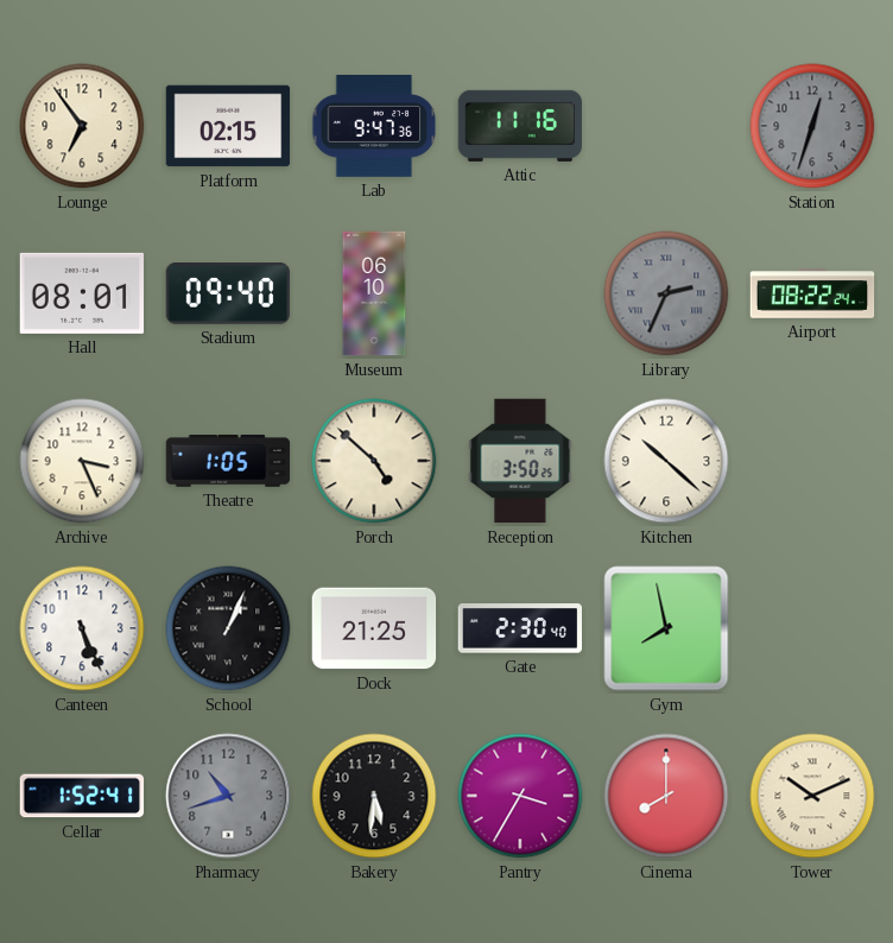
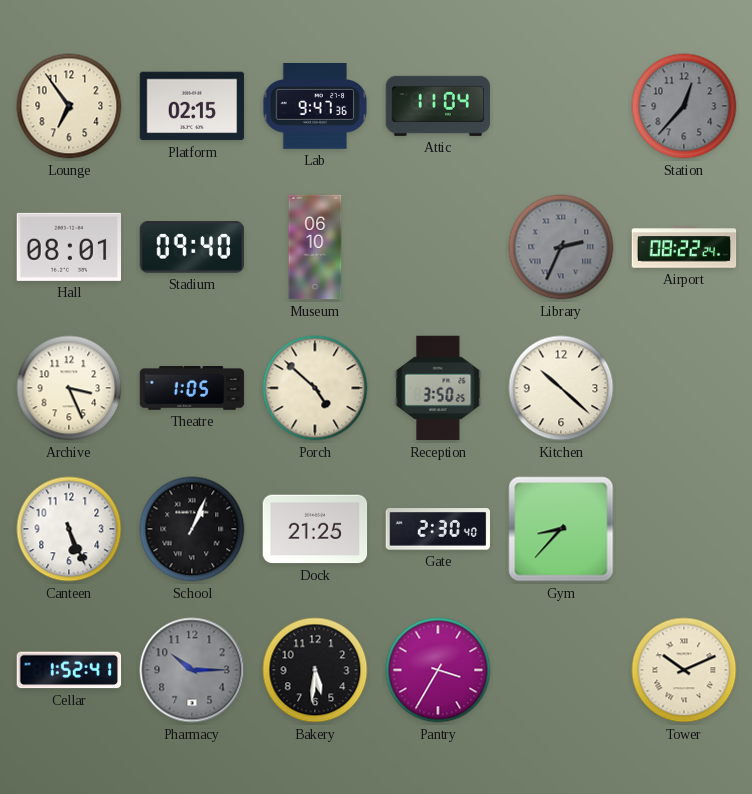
Attic: 11:16 -> 11:04 (438, 106)
Station: 12:33 -> 12:37 (684, 106)
Gym: 7:58 -> 8:37 (561, 529)
Pharmacy: 10:42 -> 10:15 (192, 670)
Cinema: 8:00 -> none (666, 796)
